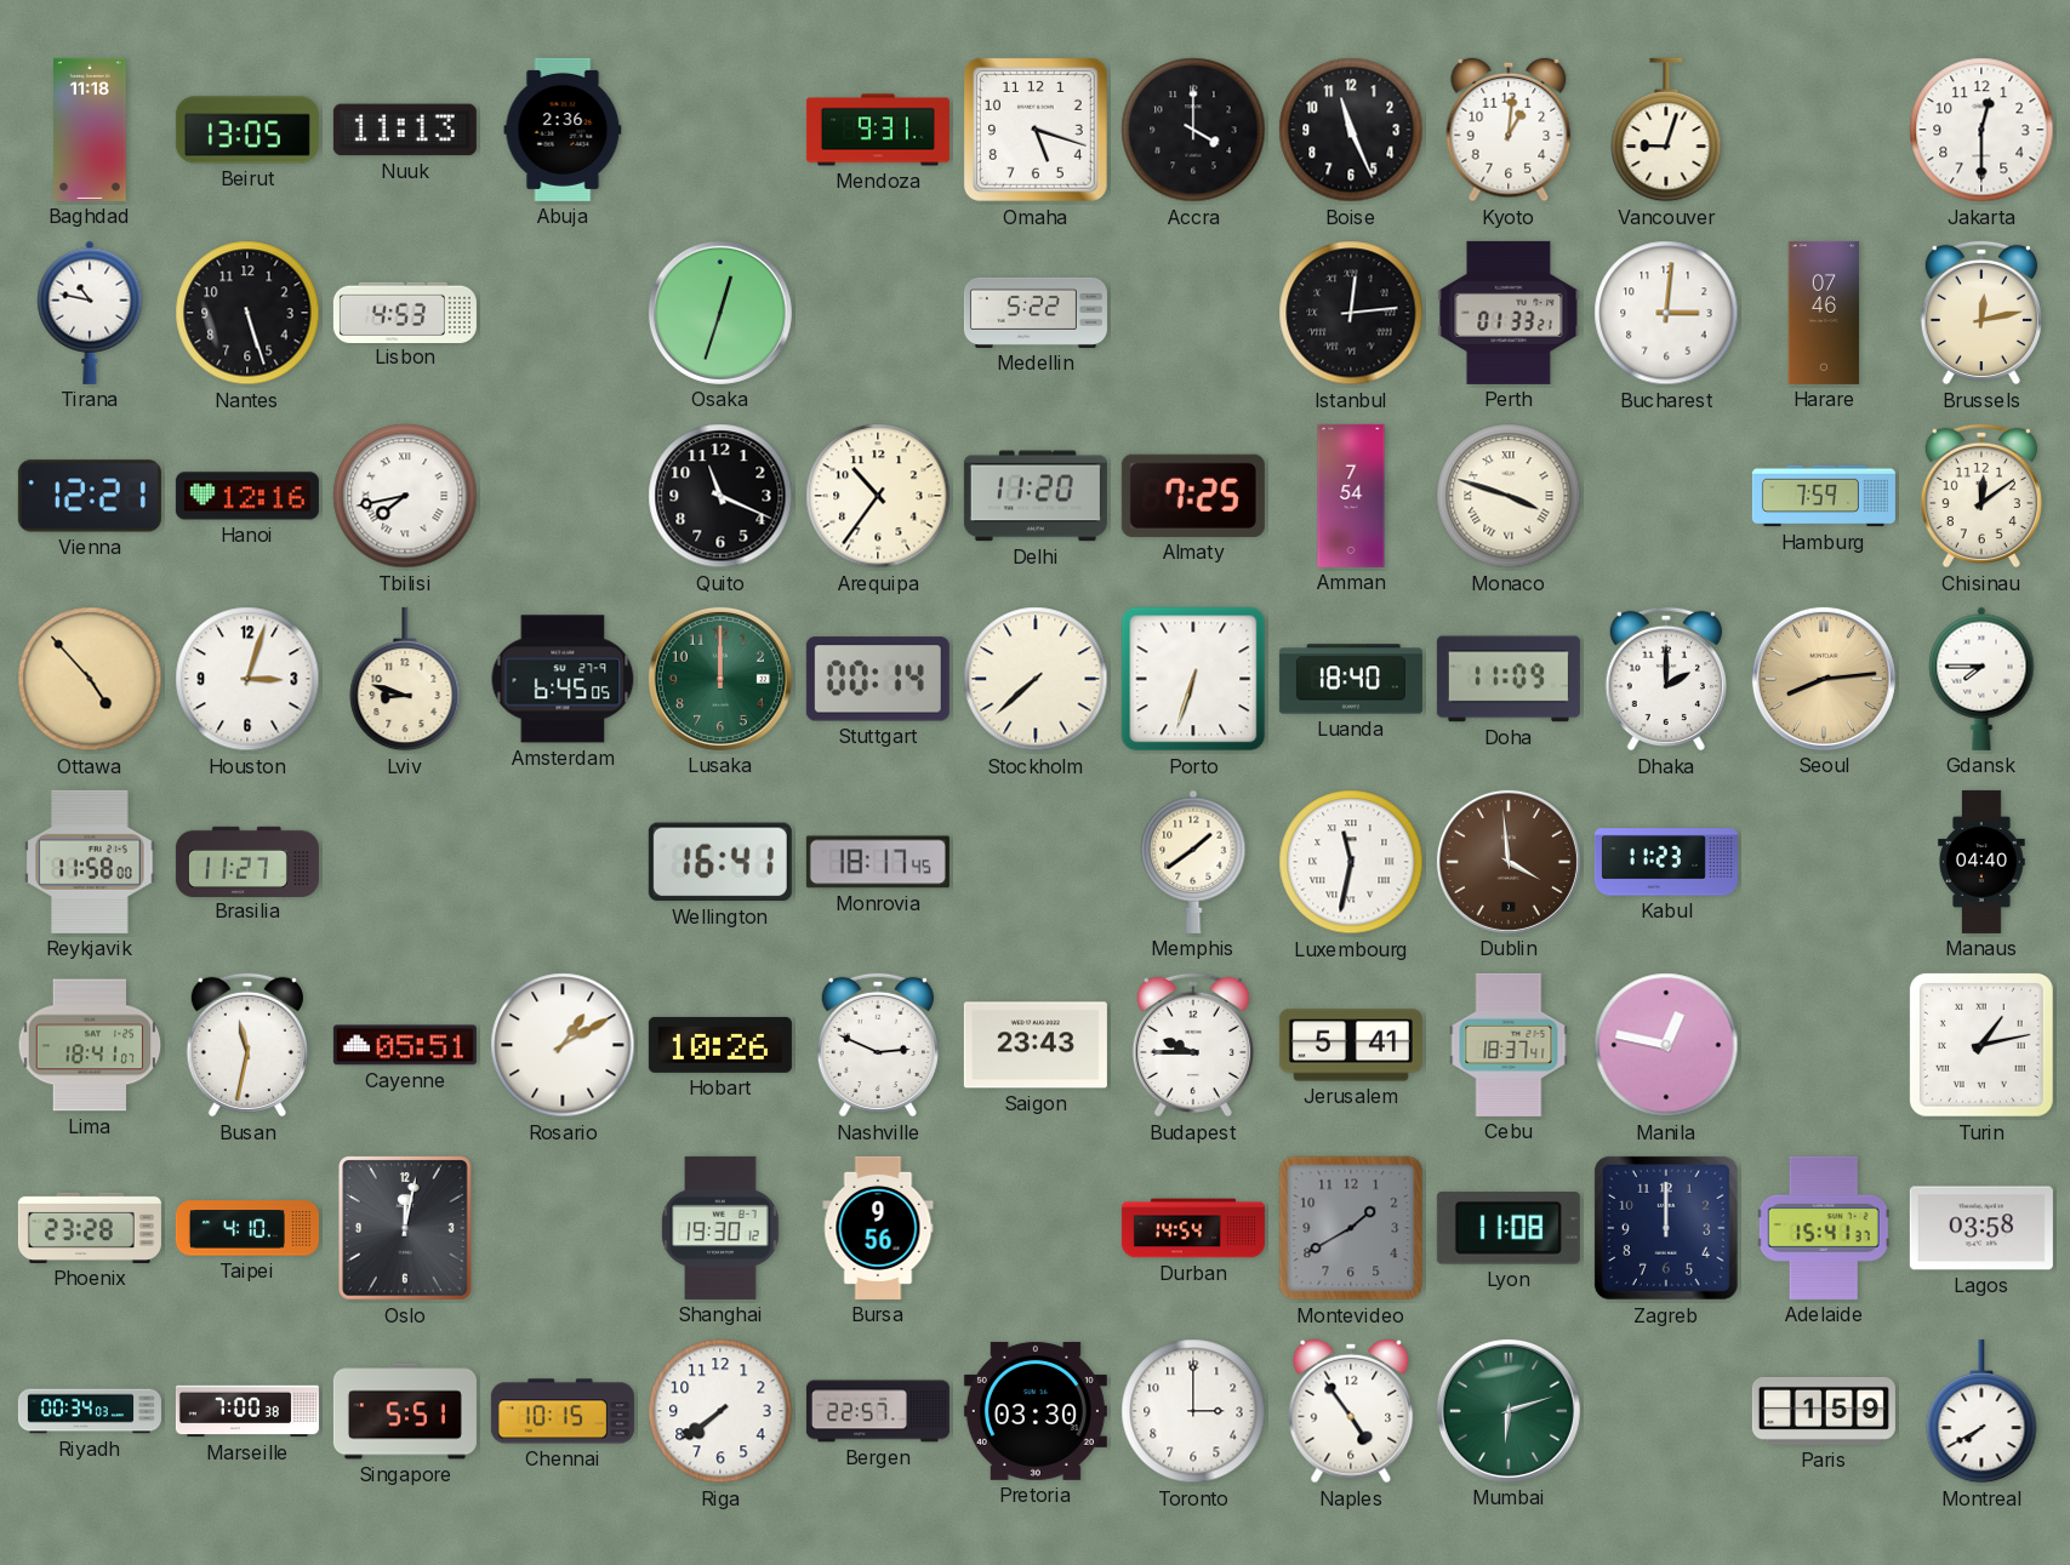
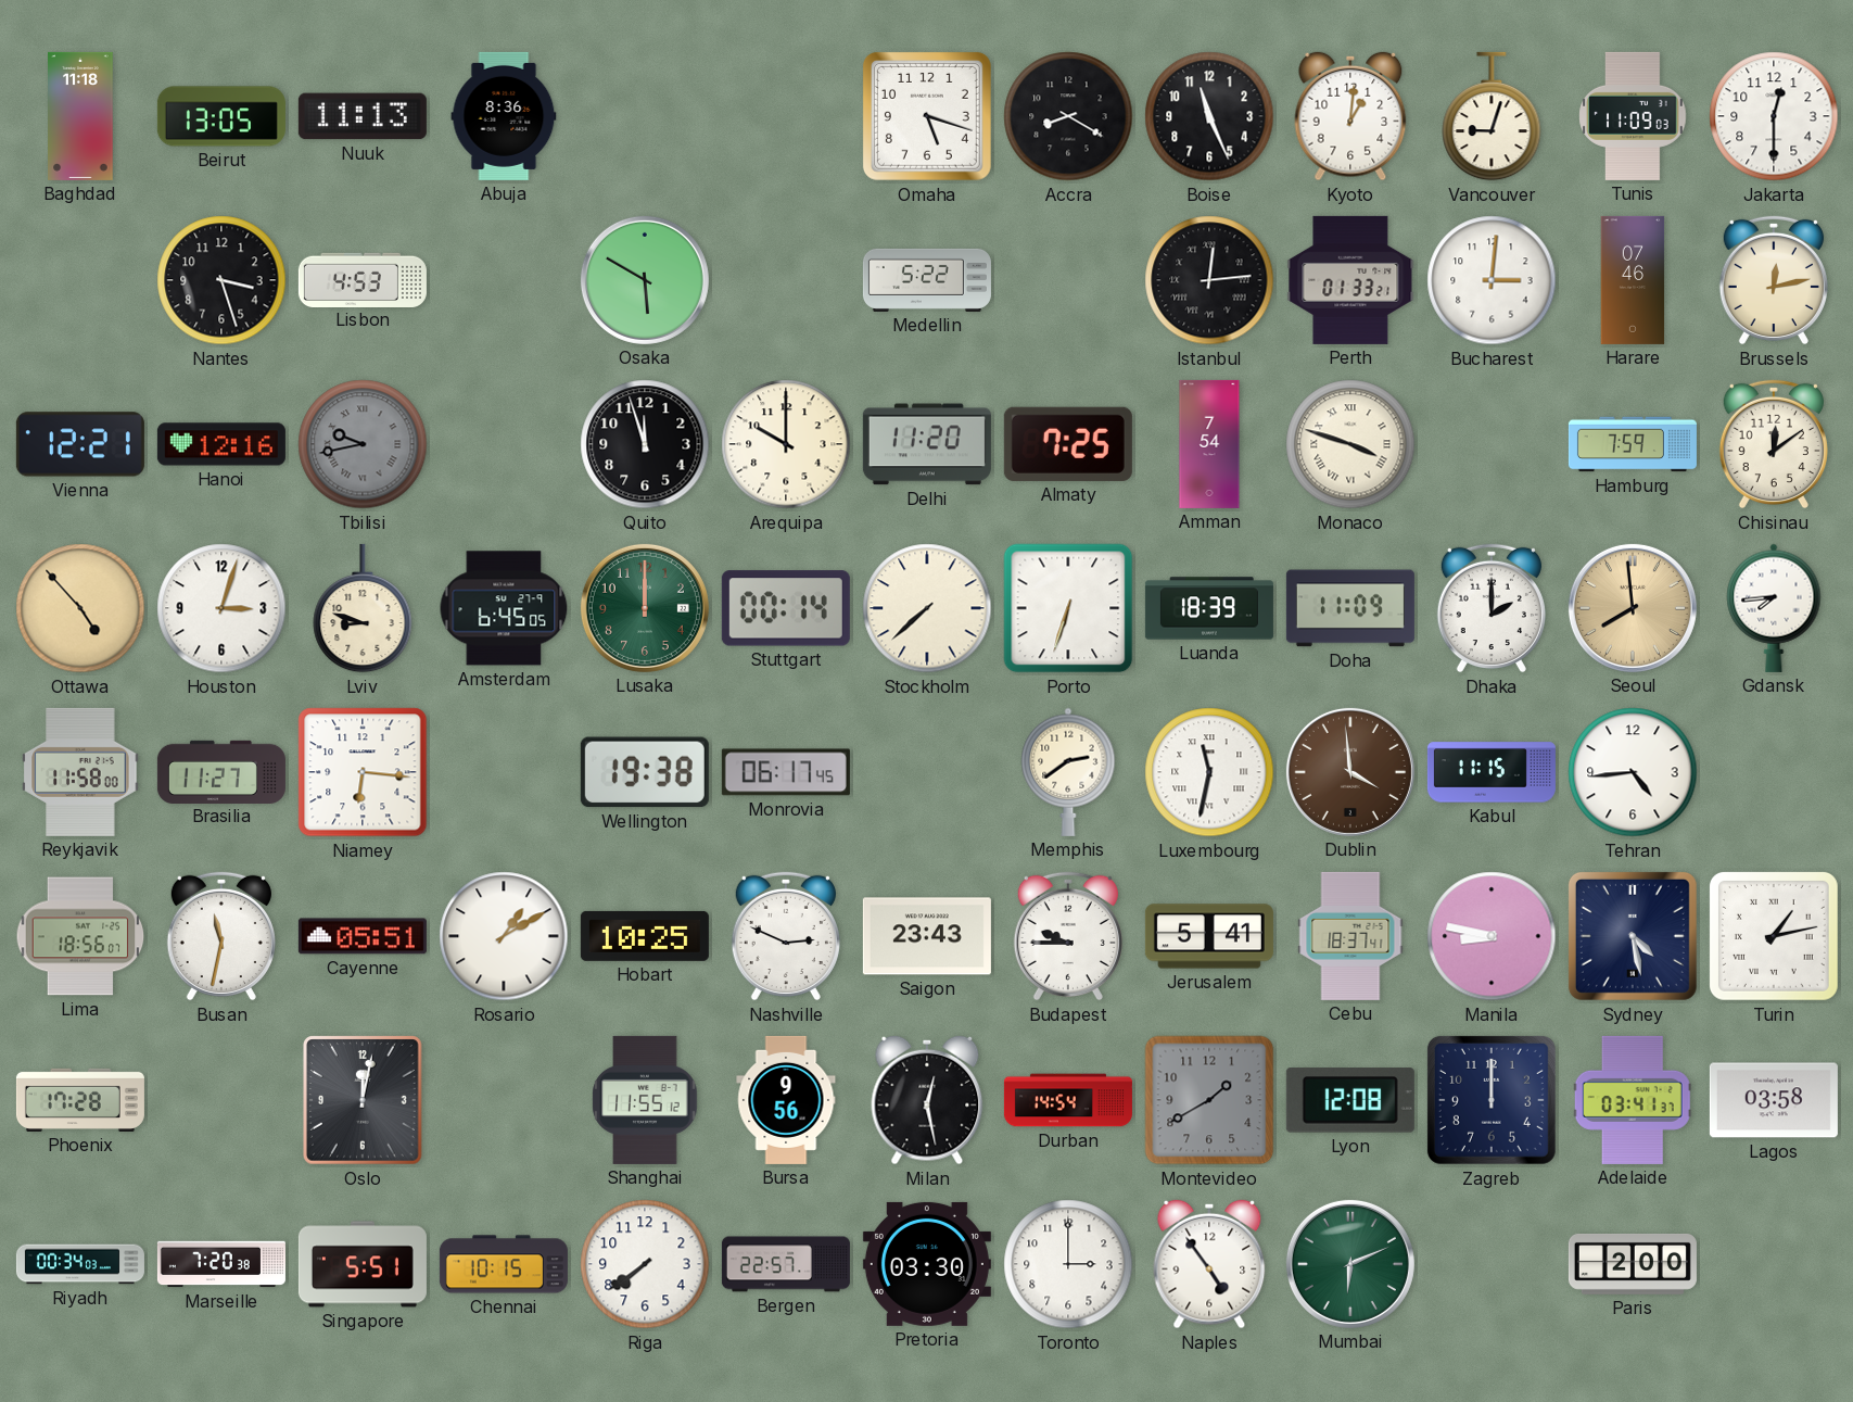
Abuja: 2:36 -> 8:36 (504, 116)
Mendoza: 9:31 -> none (878, 130)
Accra: 4:00 -> 8:20 (1068, 116)
Tunis: none -> 11:09 (1633, 116)
Tirana: 10:47 -> none (90, 313)
Nantes: 5:27 -> 3:27 (221, 280)
Osaka: 12:33 -> 5:50 (645, 280)
Tbilisi: 7:43 -> 9:43 (363, 444)
Tbilisi dial: white -> grey (363, 444)
Quito: 11:19 -> 11:57 (645, 444)
Arequipa: 10:36 -> 10:00 (786, 444)
Luanda: 18:40 -> 18:39 (1209, 608)
Seoul: 8:14 -> 7:59 (1633, 608)
Gdansk: 7:45 -> 7:44 (1774, 608)
Niamey: none -> 6:16 (363, 772)
Wellington: 16:41 -> 19:38 (645, 772)
Monrovia: 18:17 -> 06:17 (786, 772)
Memphis: 1:39 -> 2:39 (1068, 772)
Kabul: 11:23 -> 11:15 (1492, 772)
Tehran: none -> 4:44 (1633, 772)
Manaus: 04:40 -> none (1981, 862)
Lima: 18:41 -> 18:56 (80, 936)
Hobart: 10:26 -> 10:25 (645, 936)
Manila: 12:47 -> 8:47 (1492, 936)
Sydney: none -> 4:28 (1633, 936)
Phoenix: 23:28 -> 17:28 (80, 1100)
Taipei: 4:10 -> none (247, 1228)
Shanghai: 19:30 -> 11:55 (645, 1100)
Milan: none -> 12:28 (927, 1100)
Lyon: 11:08 -> 12:08 (1350, 1100)
Adelaide: 15:41 -> 03:41 (1633, 1100)
Marseille: 7:00 -> 7:20 (221, 1264)
Mumbai: 6:12 -> 6:11 (1350, 1264)
Paris: 1:59 -> 2:00 (1633, 1264)
Montreal: 7:40 -> none (1981, 1411)
